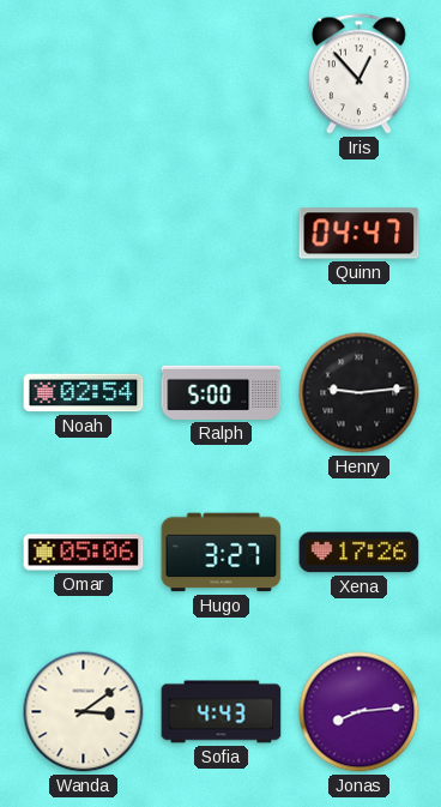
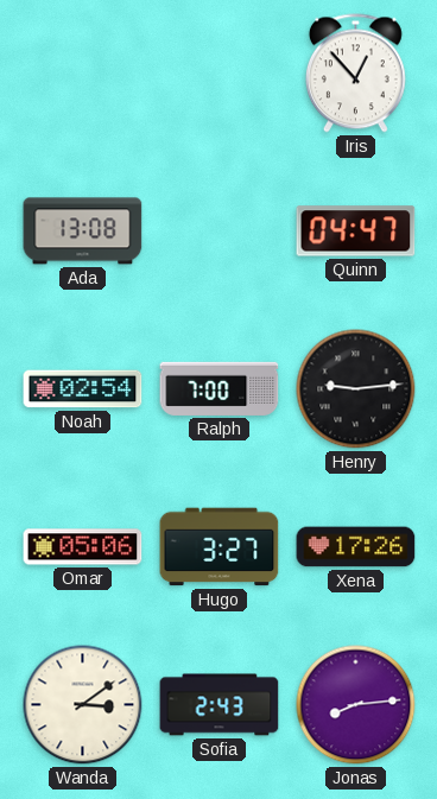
Ada: none -> 13:08 (83, 232)
Ralph: 5:00 -> 7:00 (220, 388)
Sofia: 4:43 -> 2:43 (220, 705)
